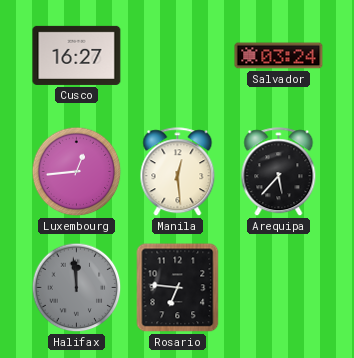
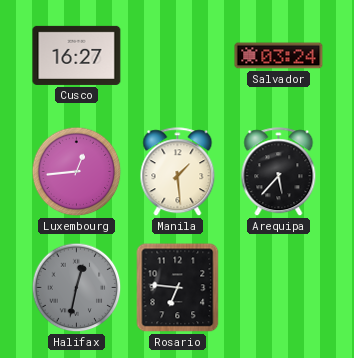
Manila: 12:29 -> 1:29 (178, 172)
Halifax: 11:59 -> 12:32 (77, 288)
